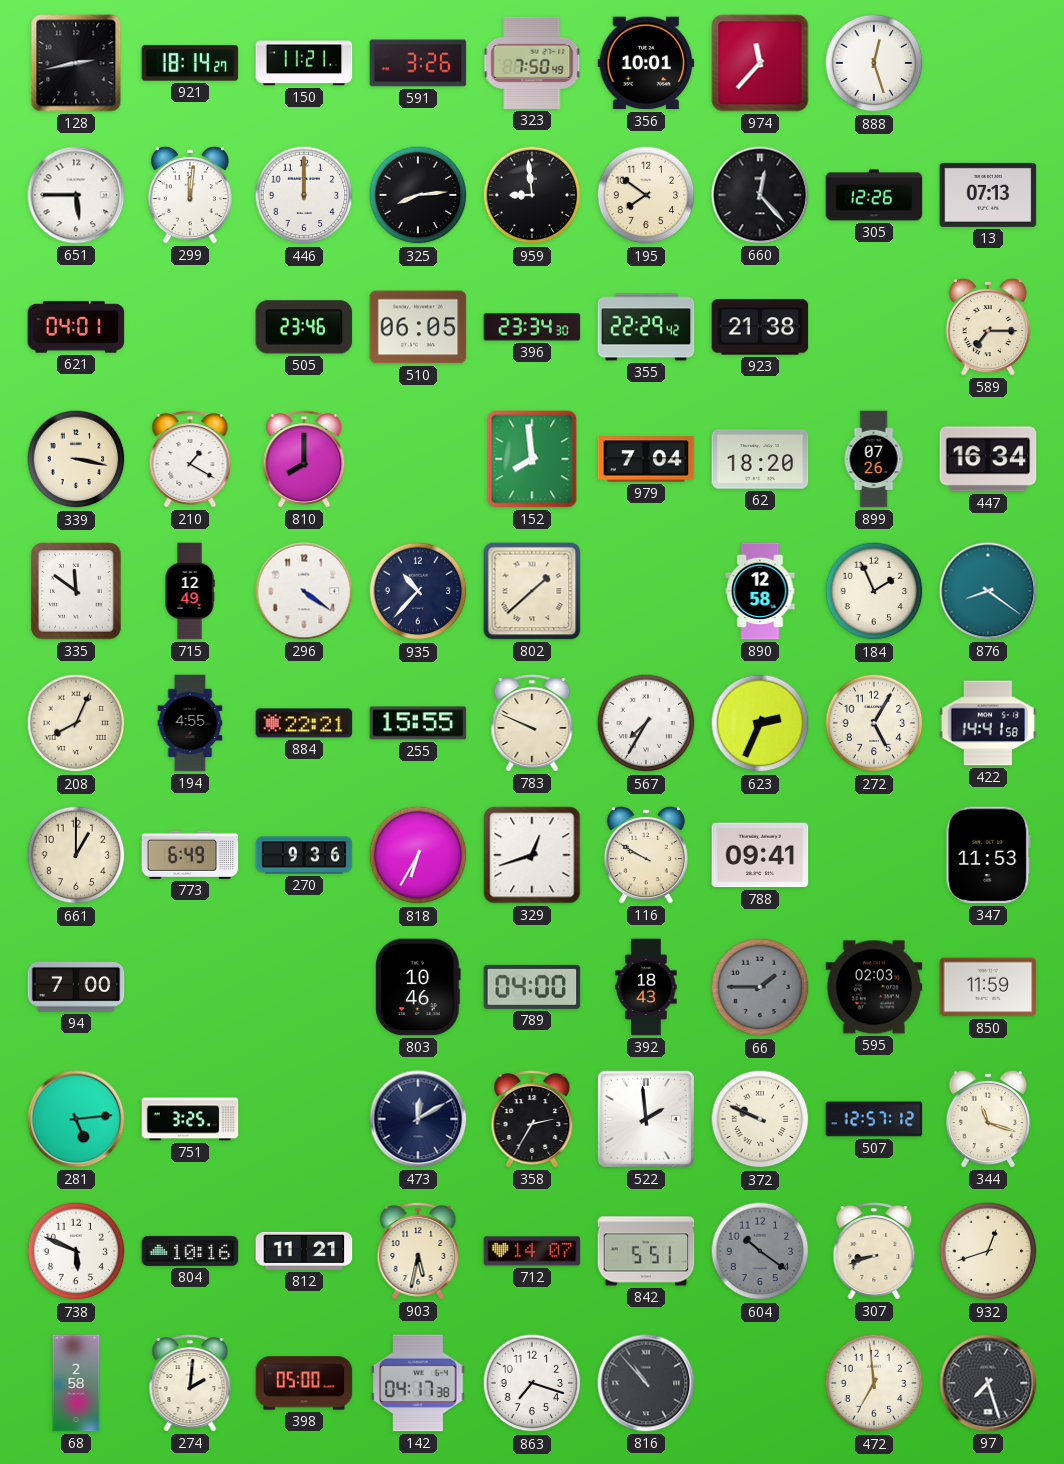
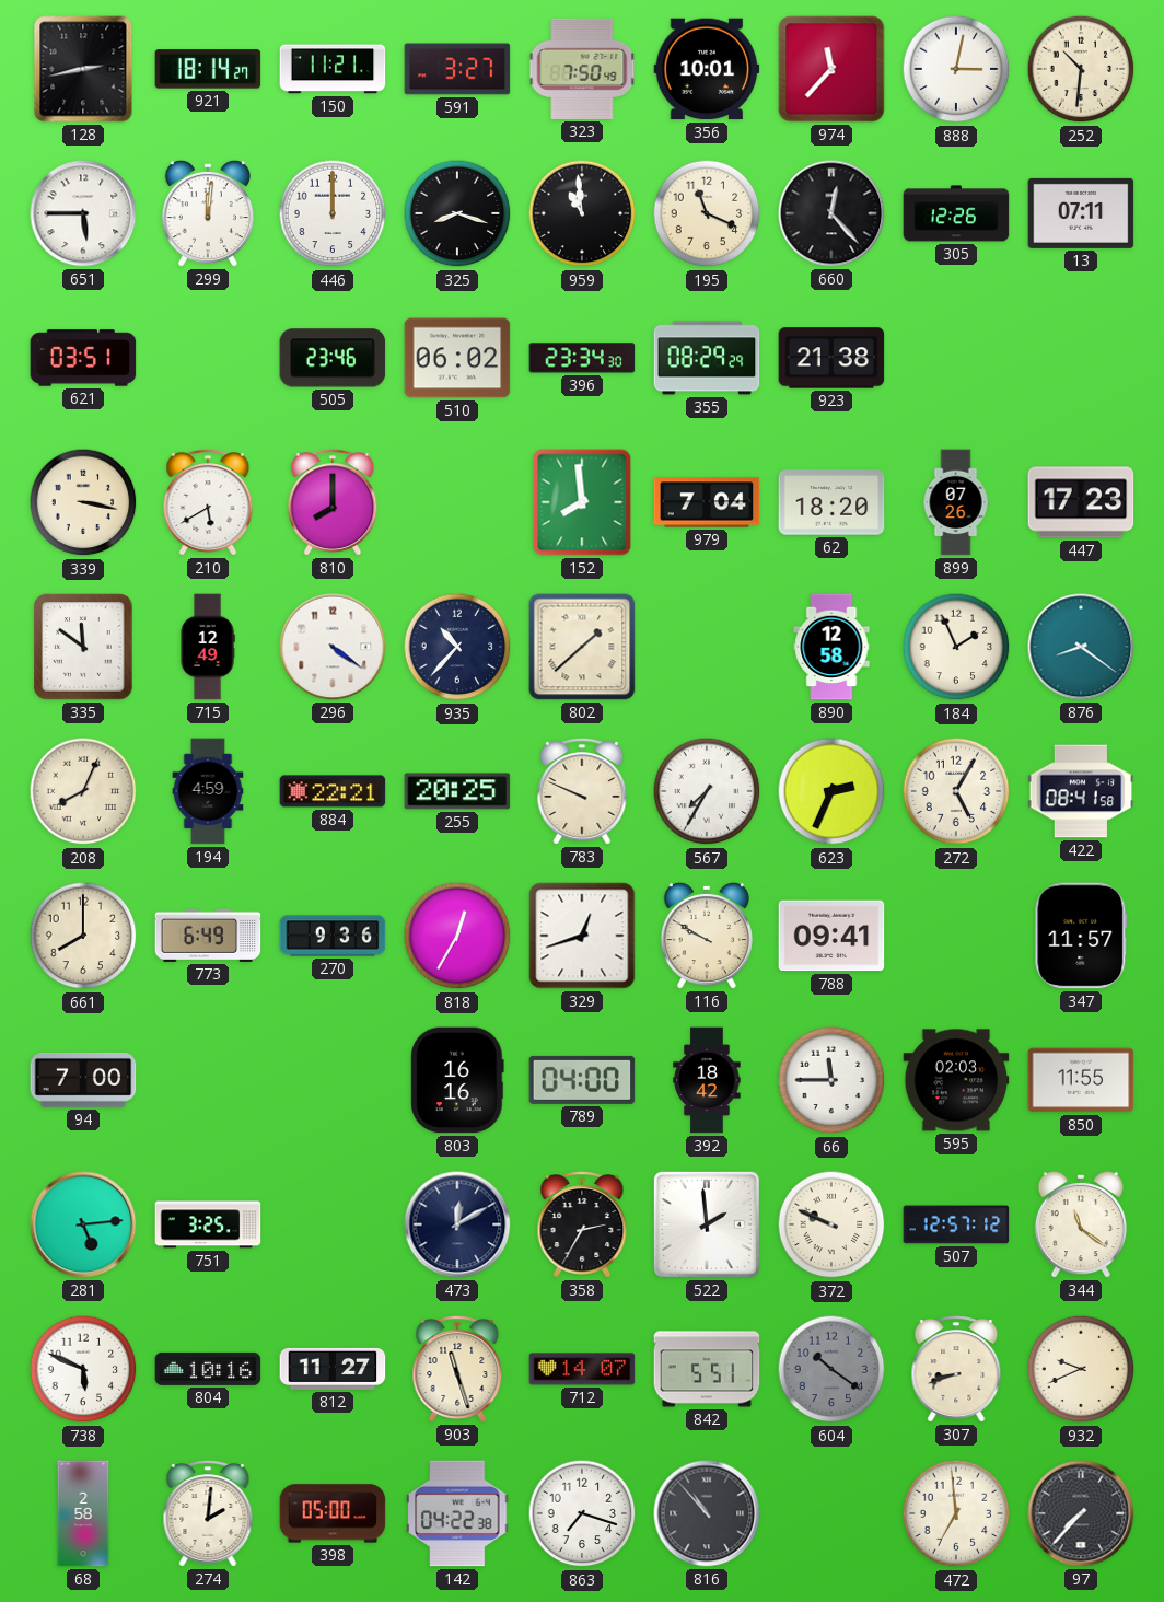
591: 3:26 -> 3:27 (457, 69)
888: 12:27 -> 3:02 (956, 69)
252: none -> 10:31 (1081, 69)
325: 8:14 -> 8:18 (457, 213)
959: 8:59 -> 10:59 (582, 213)
195: 7:51 -> 11:19 (707, 213)
13: 07:13 -> 07:11 (1081, 213)
621: 04:01 -> 03:51 (83, 358)
510: 06:05 -> 06:02 (457, 358)
355: 22:29 -> 08:29 (707, 358)
589: 7:15 -> none (988, 327)
210: 1:20 -> 5:40 (208, 502)
447: 16:34 -> 17:23 (1081, 502)
194: 4:55 -> 4:59 (208, 791)
255: 15:55 -> 20:25 (457, 791)
422: 14:41 -> 08:41 (1081, 791)
661: 1:00 -> 8:00 (83, 936)
818: 6:35 -> 12:35 (457, 936)
347: 11:53 -> 11:57 (1081, 936)
803: 10:46 -> 16:16 (457, 1080)
392: 18:43 -> 18:42 (707, 1080)
66: 1:45 -> 11:45 (831, 1080)
66 dial: grey -> white (831, 1080)
850: 11:59 -> 11:55 (1081, 1080)
344: 11:18 -> 11:21 (1081, 1224)
812: 11:21 -> 11:27 (333, 1369)
903: 5:32 -> 11:27 (457, 1369)
932: 12:42 -> 9:41 (1081, 1369)
142: 04:17 -> 04:22 (457, 1513)
97: 7:27 -> 7:37 (1081, 1513)
